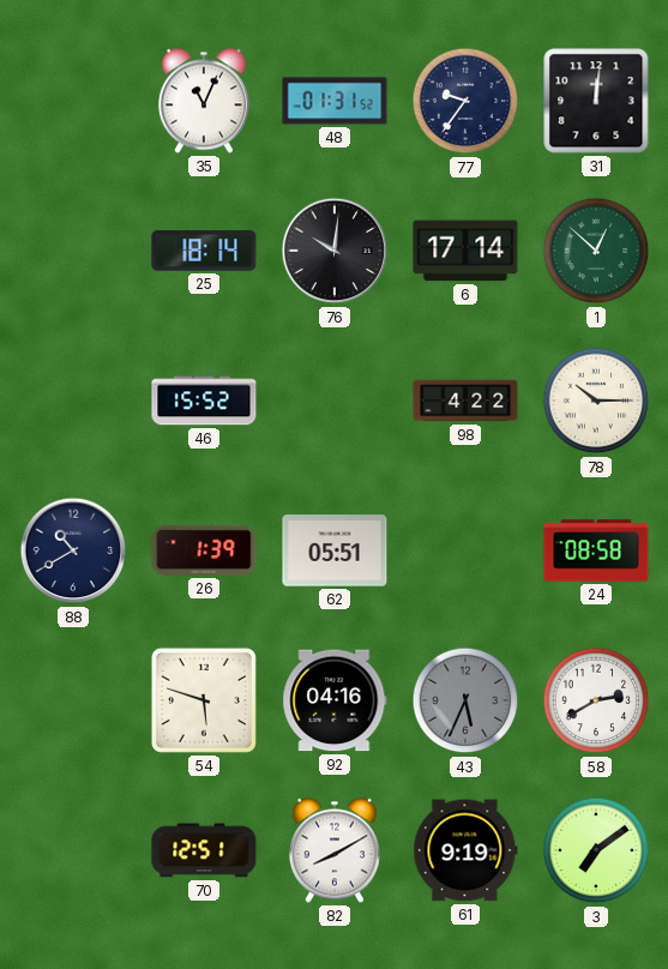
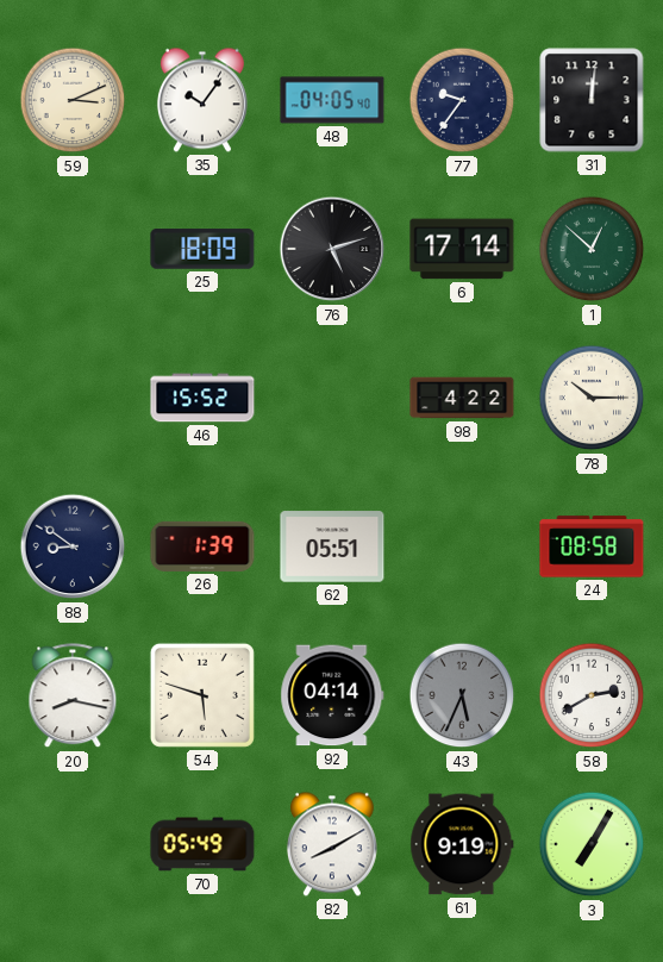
59: none -> 3:11 (73, 100)
35: 11:04 -> 10:06 (202, 100)
48: 01:31 -> 04:05 (332, 100)
25: 18:14 -> 18:09 (202, 249)
76: 10:01 -> 5:12 (332, 249)
88: 10:40 -> 8:51 (73, 546)
20: none -> 8:17 (73, 696)
92: 04:16 -> 04:14 (332, 695)
70: 12:51 -> 05:49 (202, 844)
3: 7:09 -> 7:05 (592, 844)
